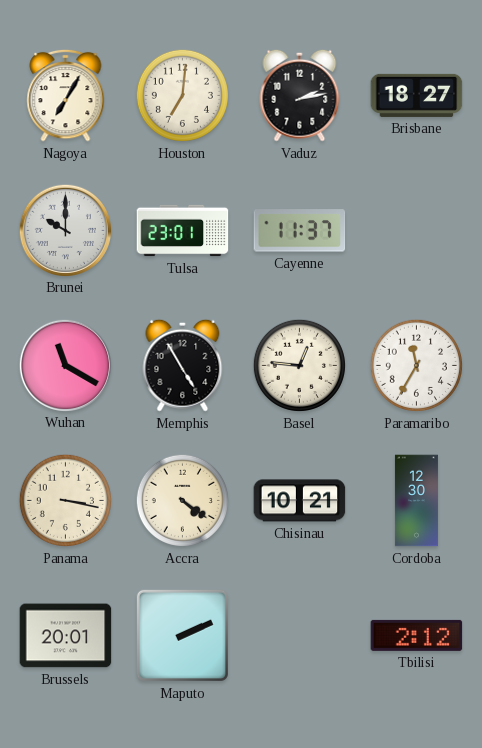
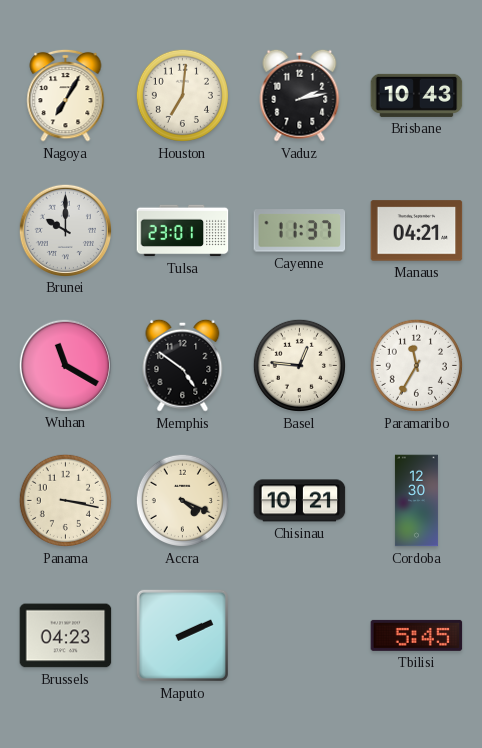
Brisbane: 18:27 -> 10:43 (417, 95)
Manaus: none -> 04:21 (417, 231)
Memphis: 4:55 -> 4:51 (183, 365)
Accra: 4:21 -> 4:19 (182, 500)
Brussels: 20:01 -> 04:23 (66, 636)
Tbilisi: 2:12 -> 5:45 (417, 635)
